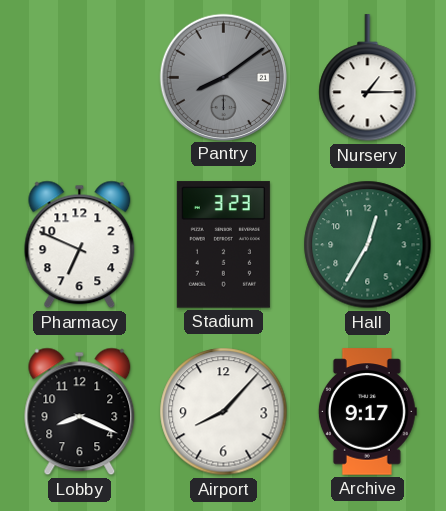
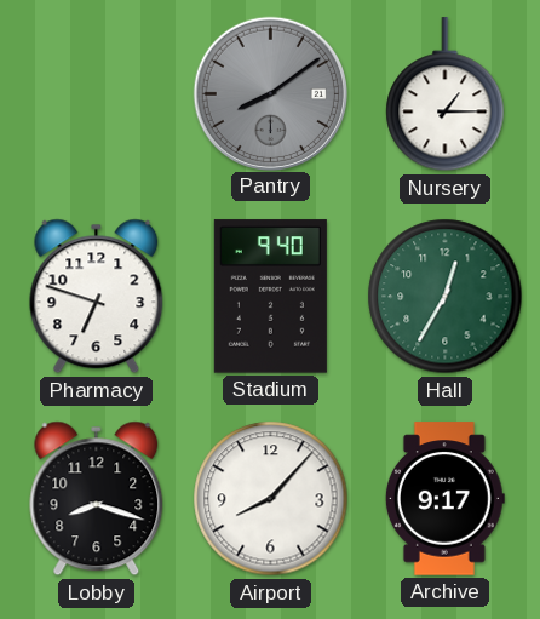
Pharmacy: 6:49 -> 6:48 (97, 297)
Stadium: 3:23 -> 9:40 (270, 297)
Lobby: 8:19 -> 8:18 (97, 499)
